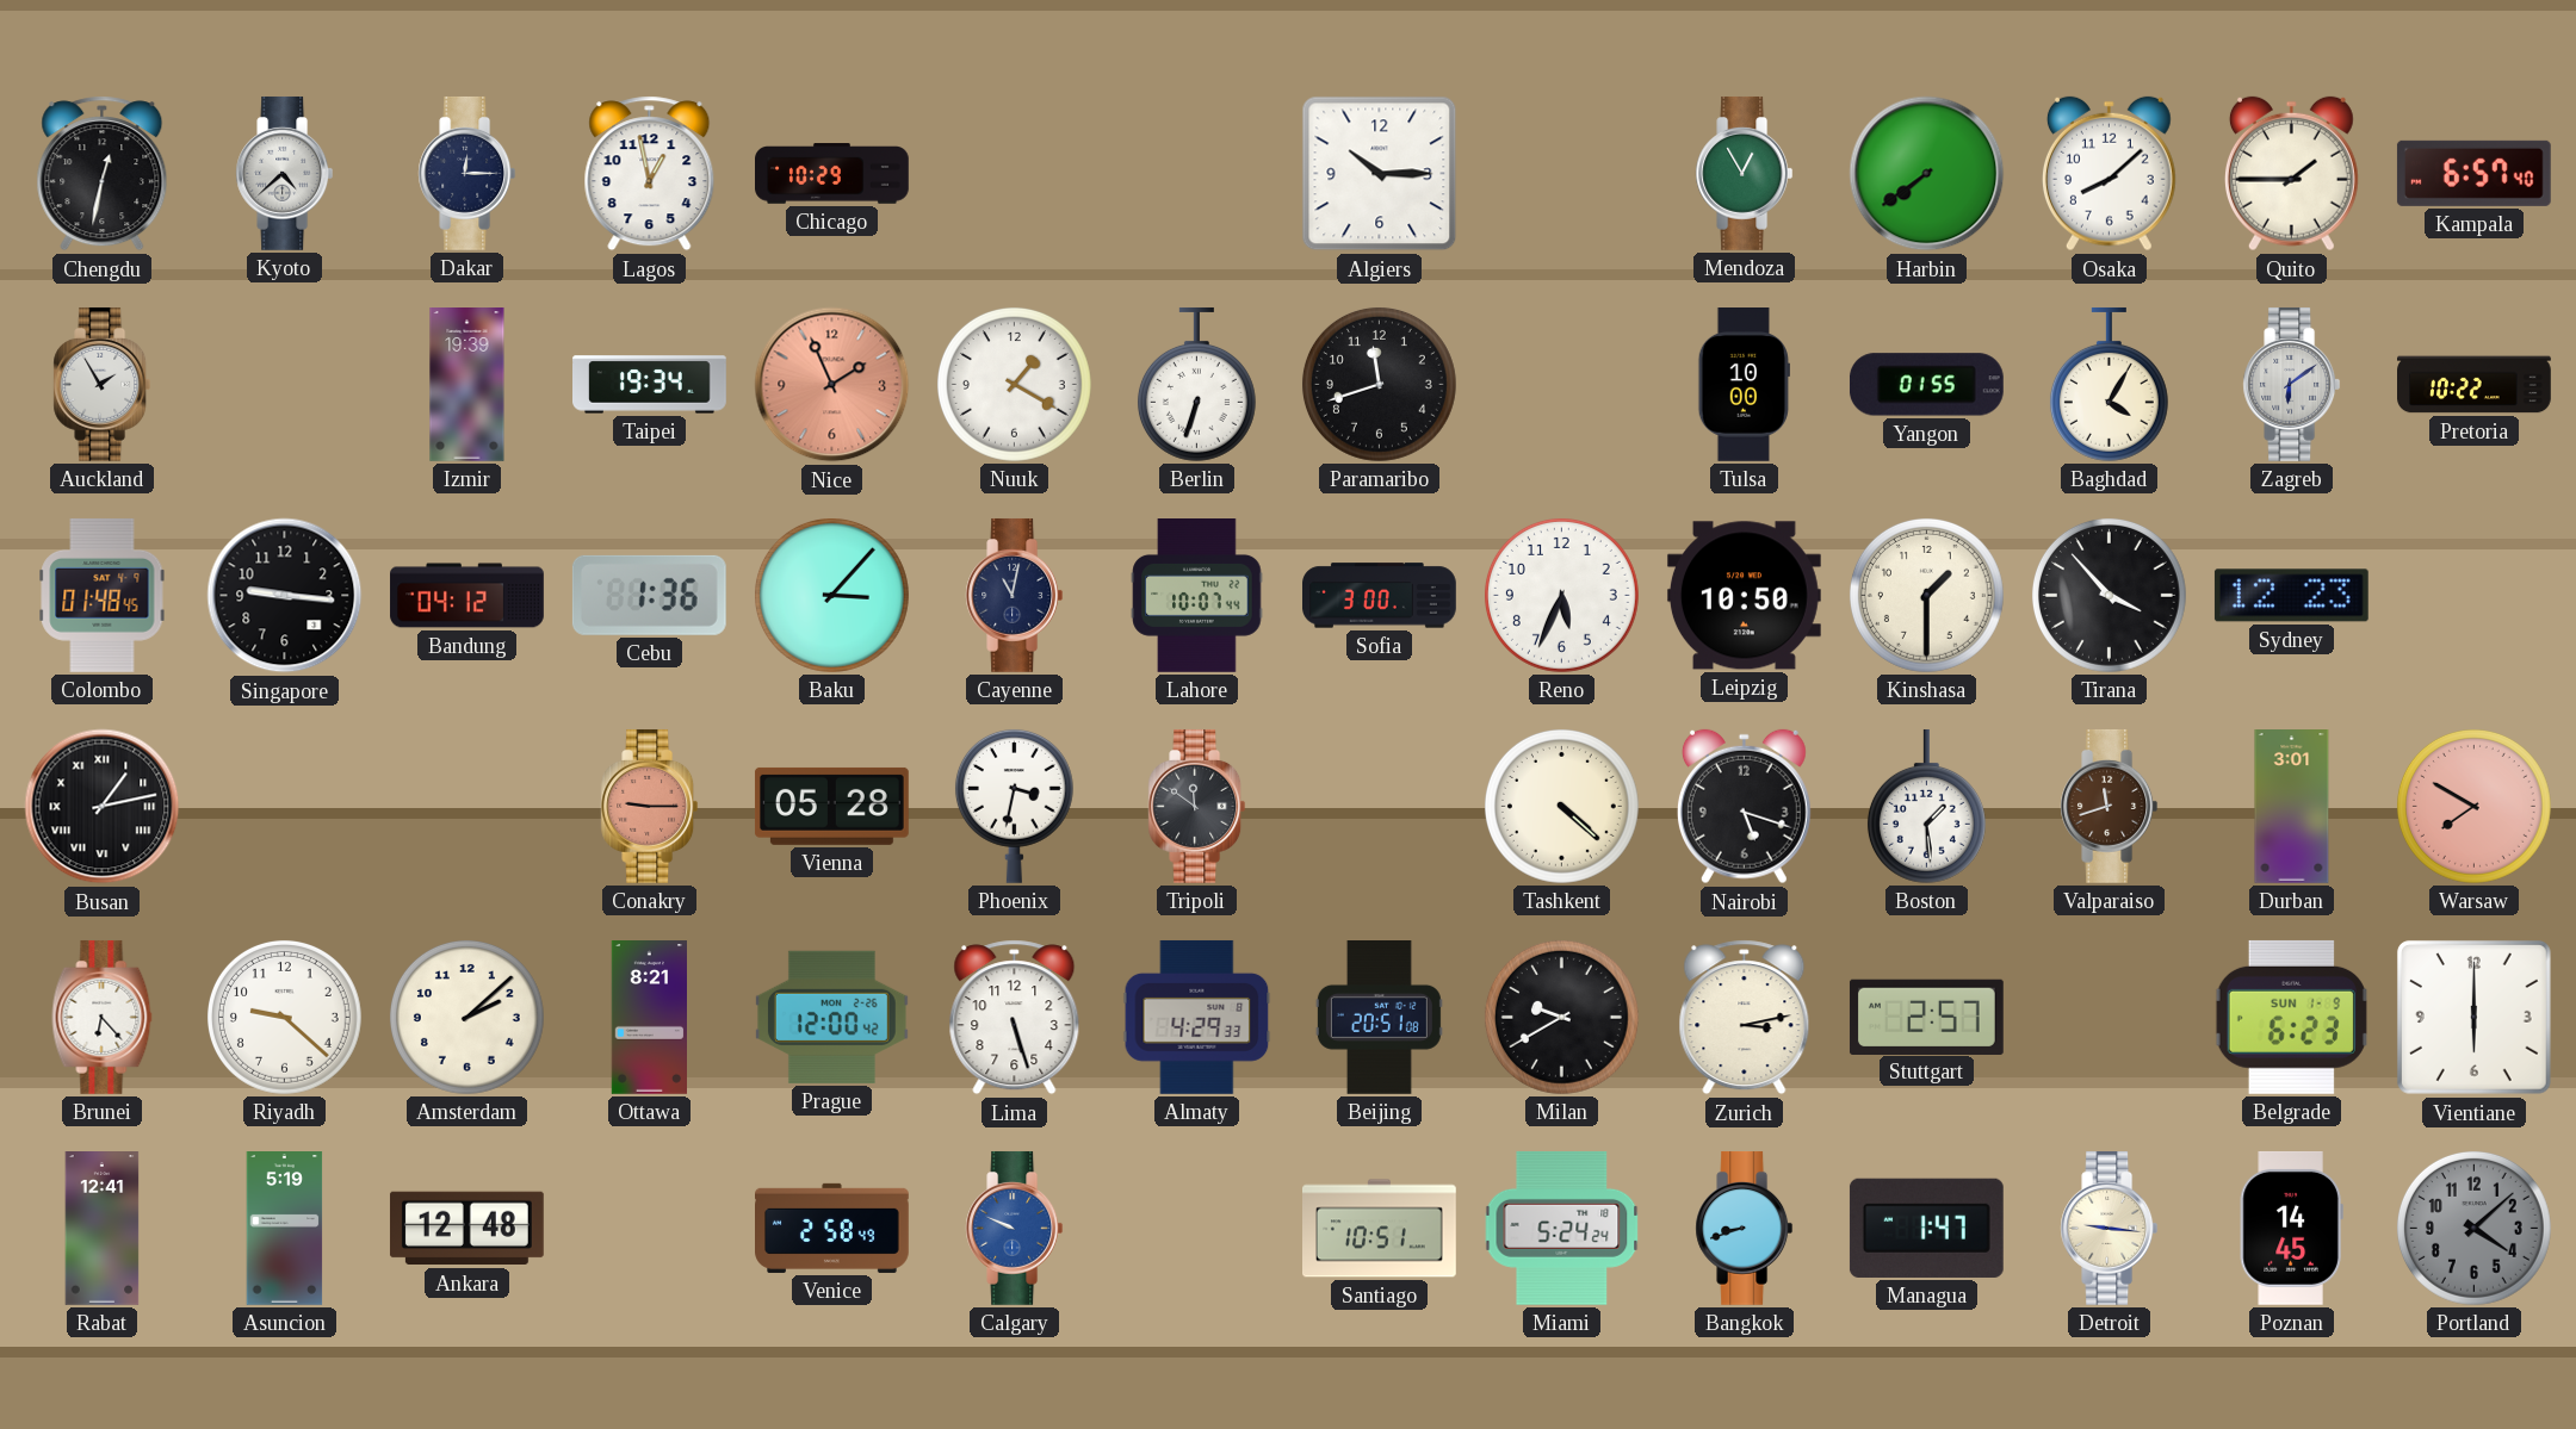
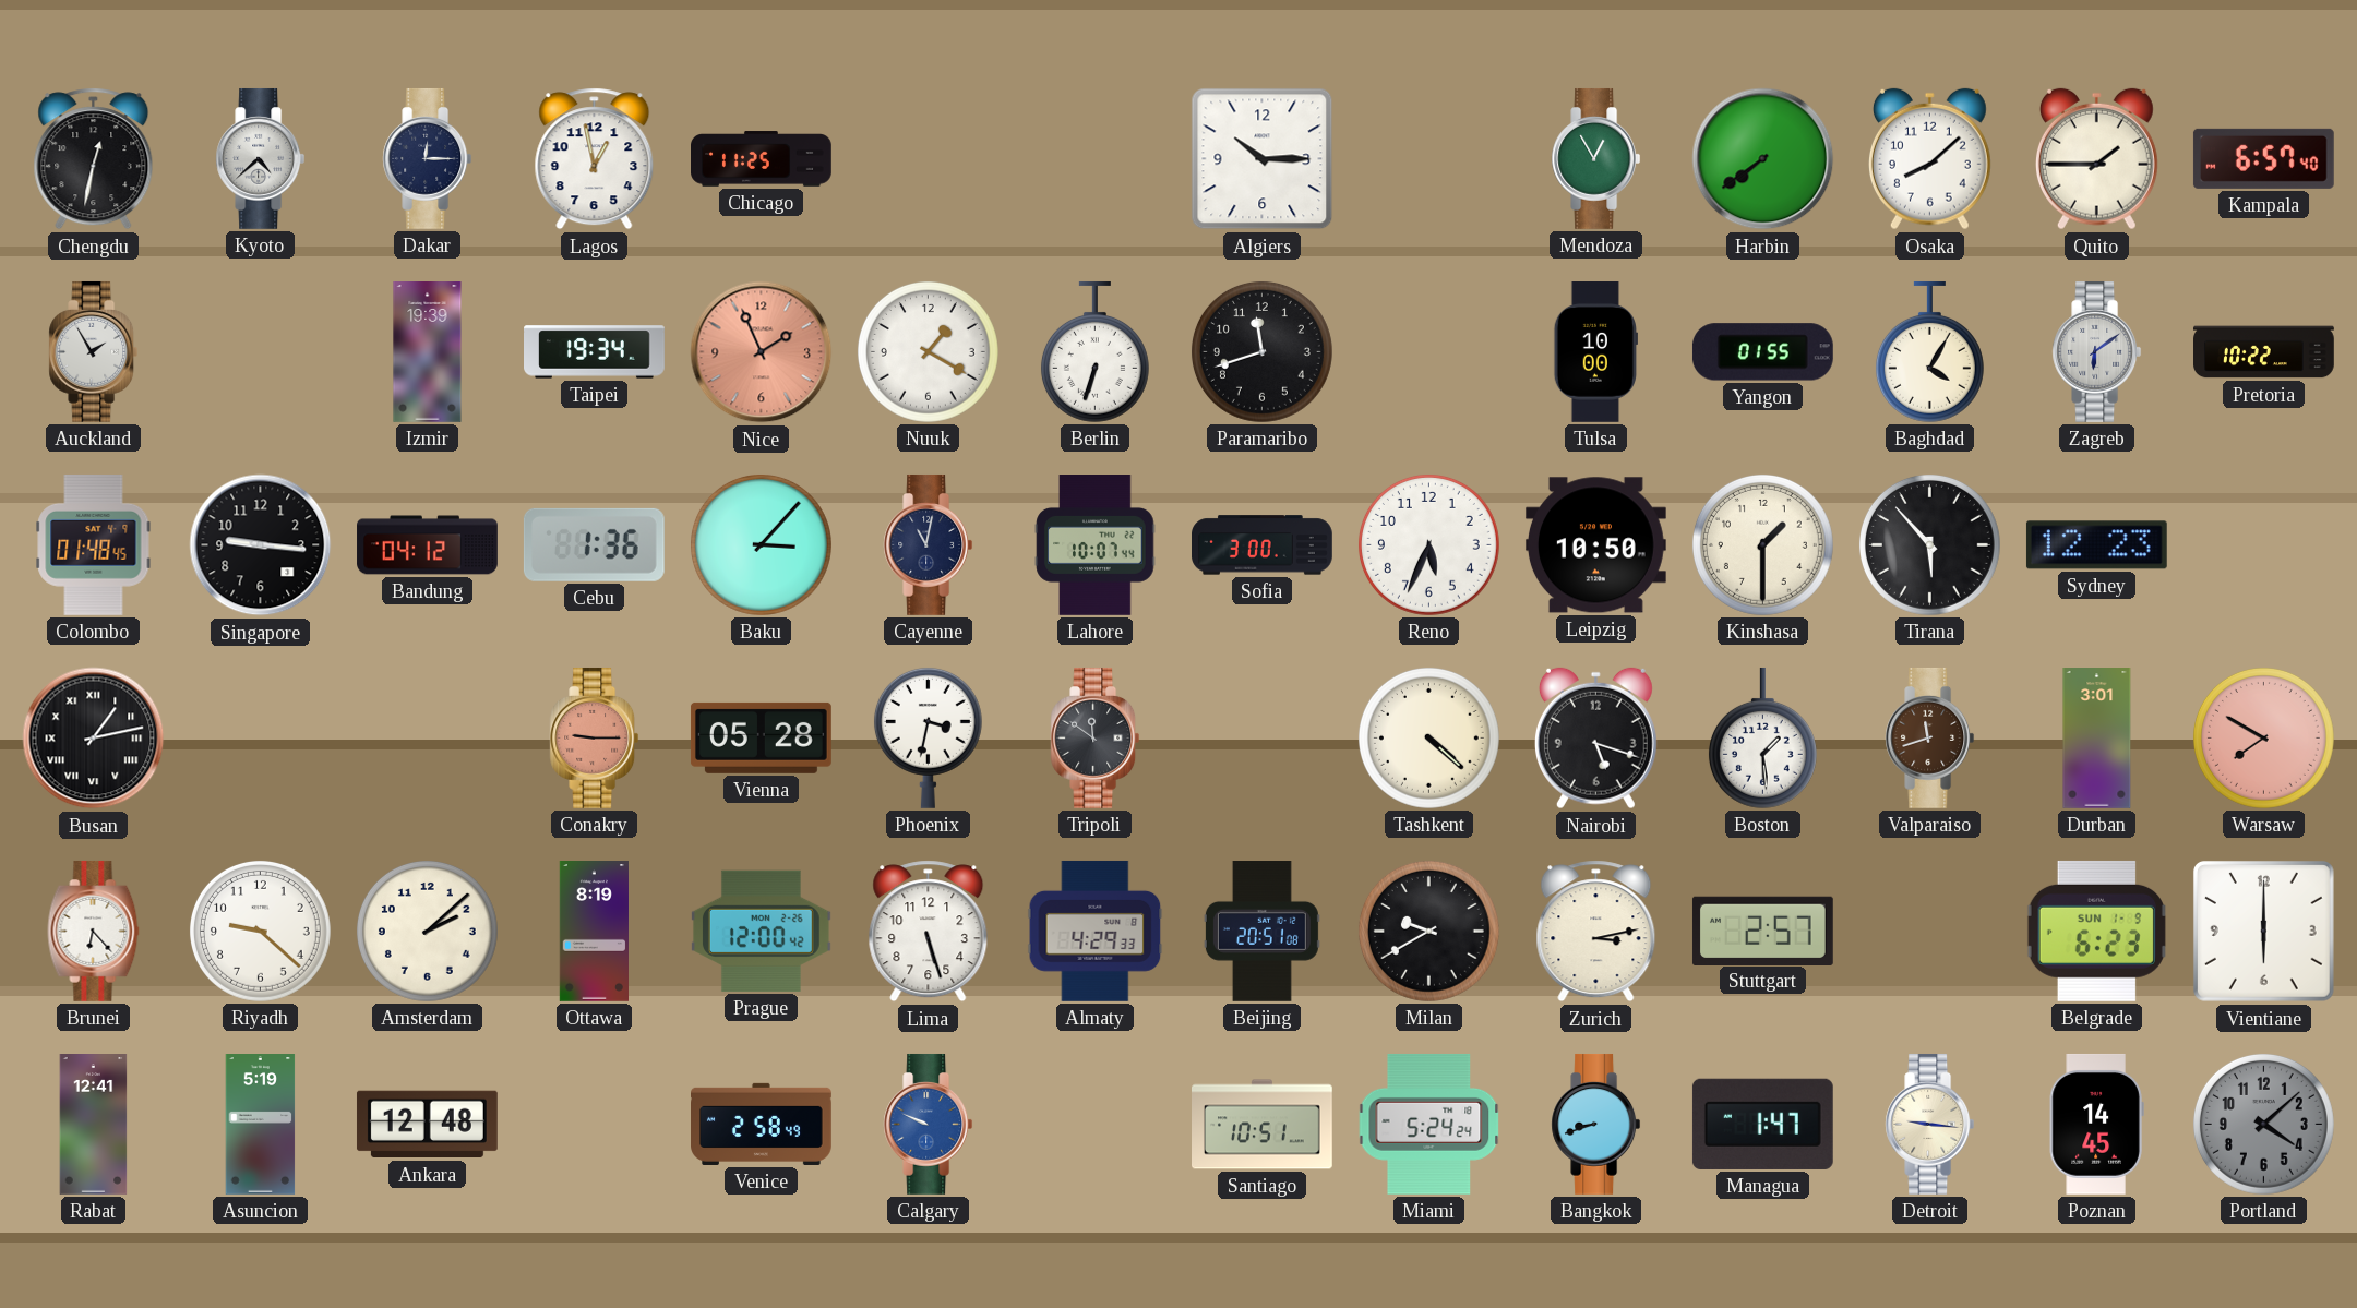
Chicago: 10:29 -> 11:25 (762, 159)
Tirana: 3:53 -> 5:53 (1929, 544)
Ottawa: 8:21 -> 8:19 (595, 932)
